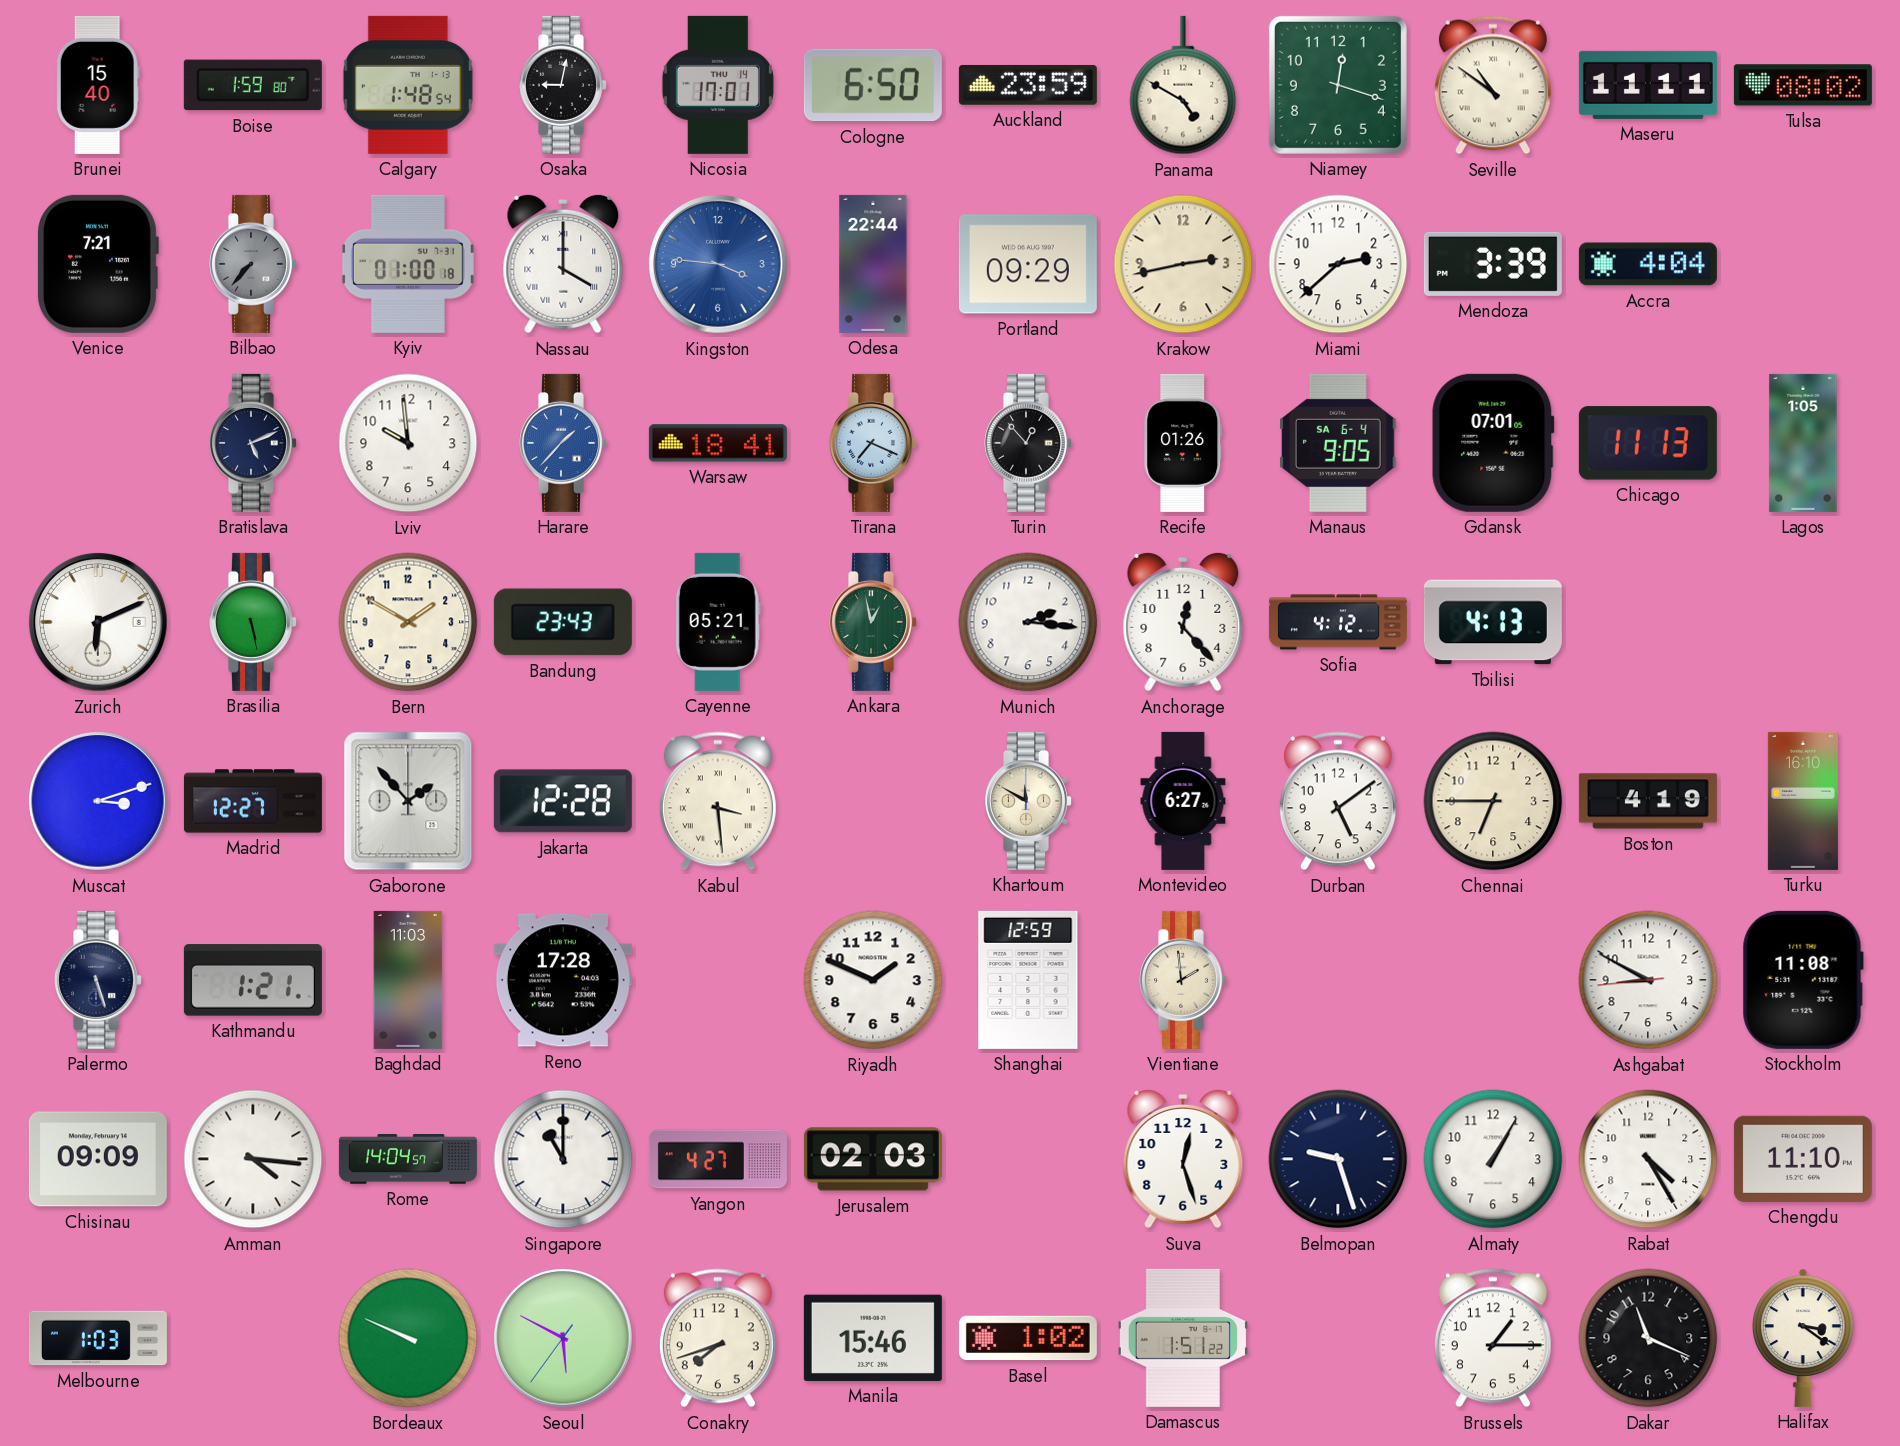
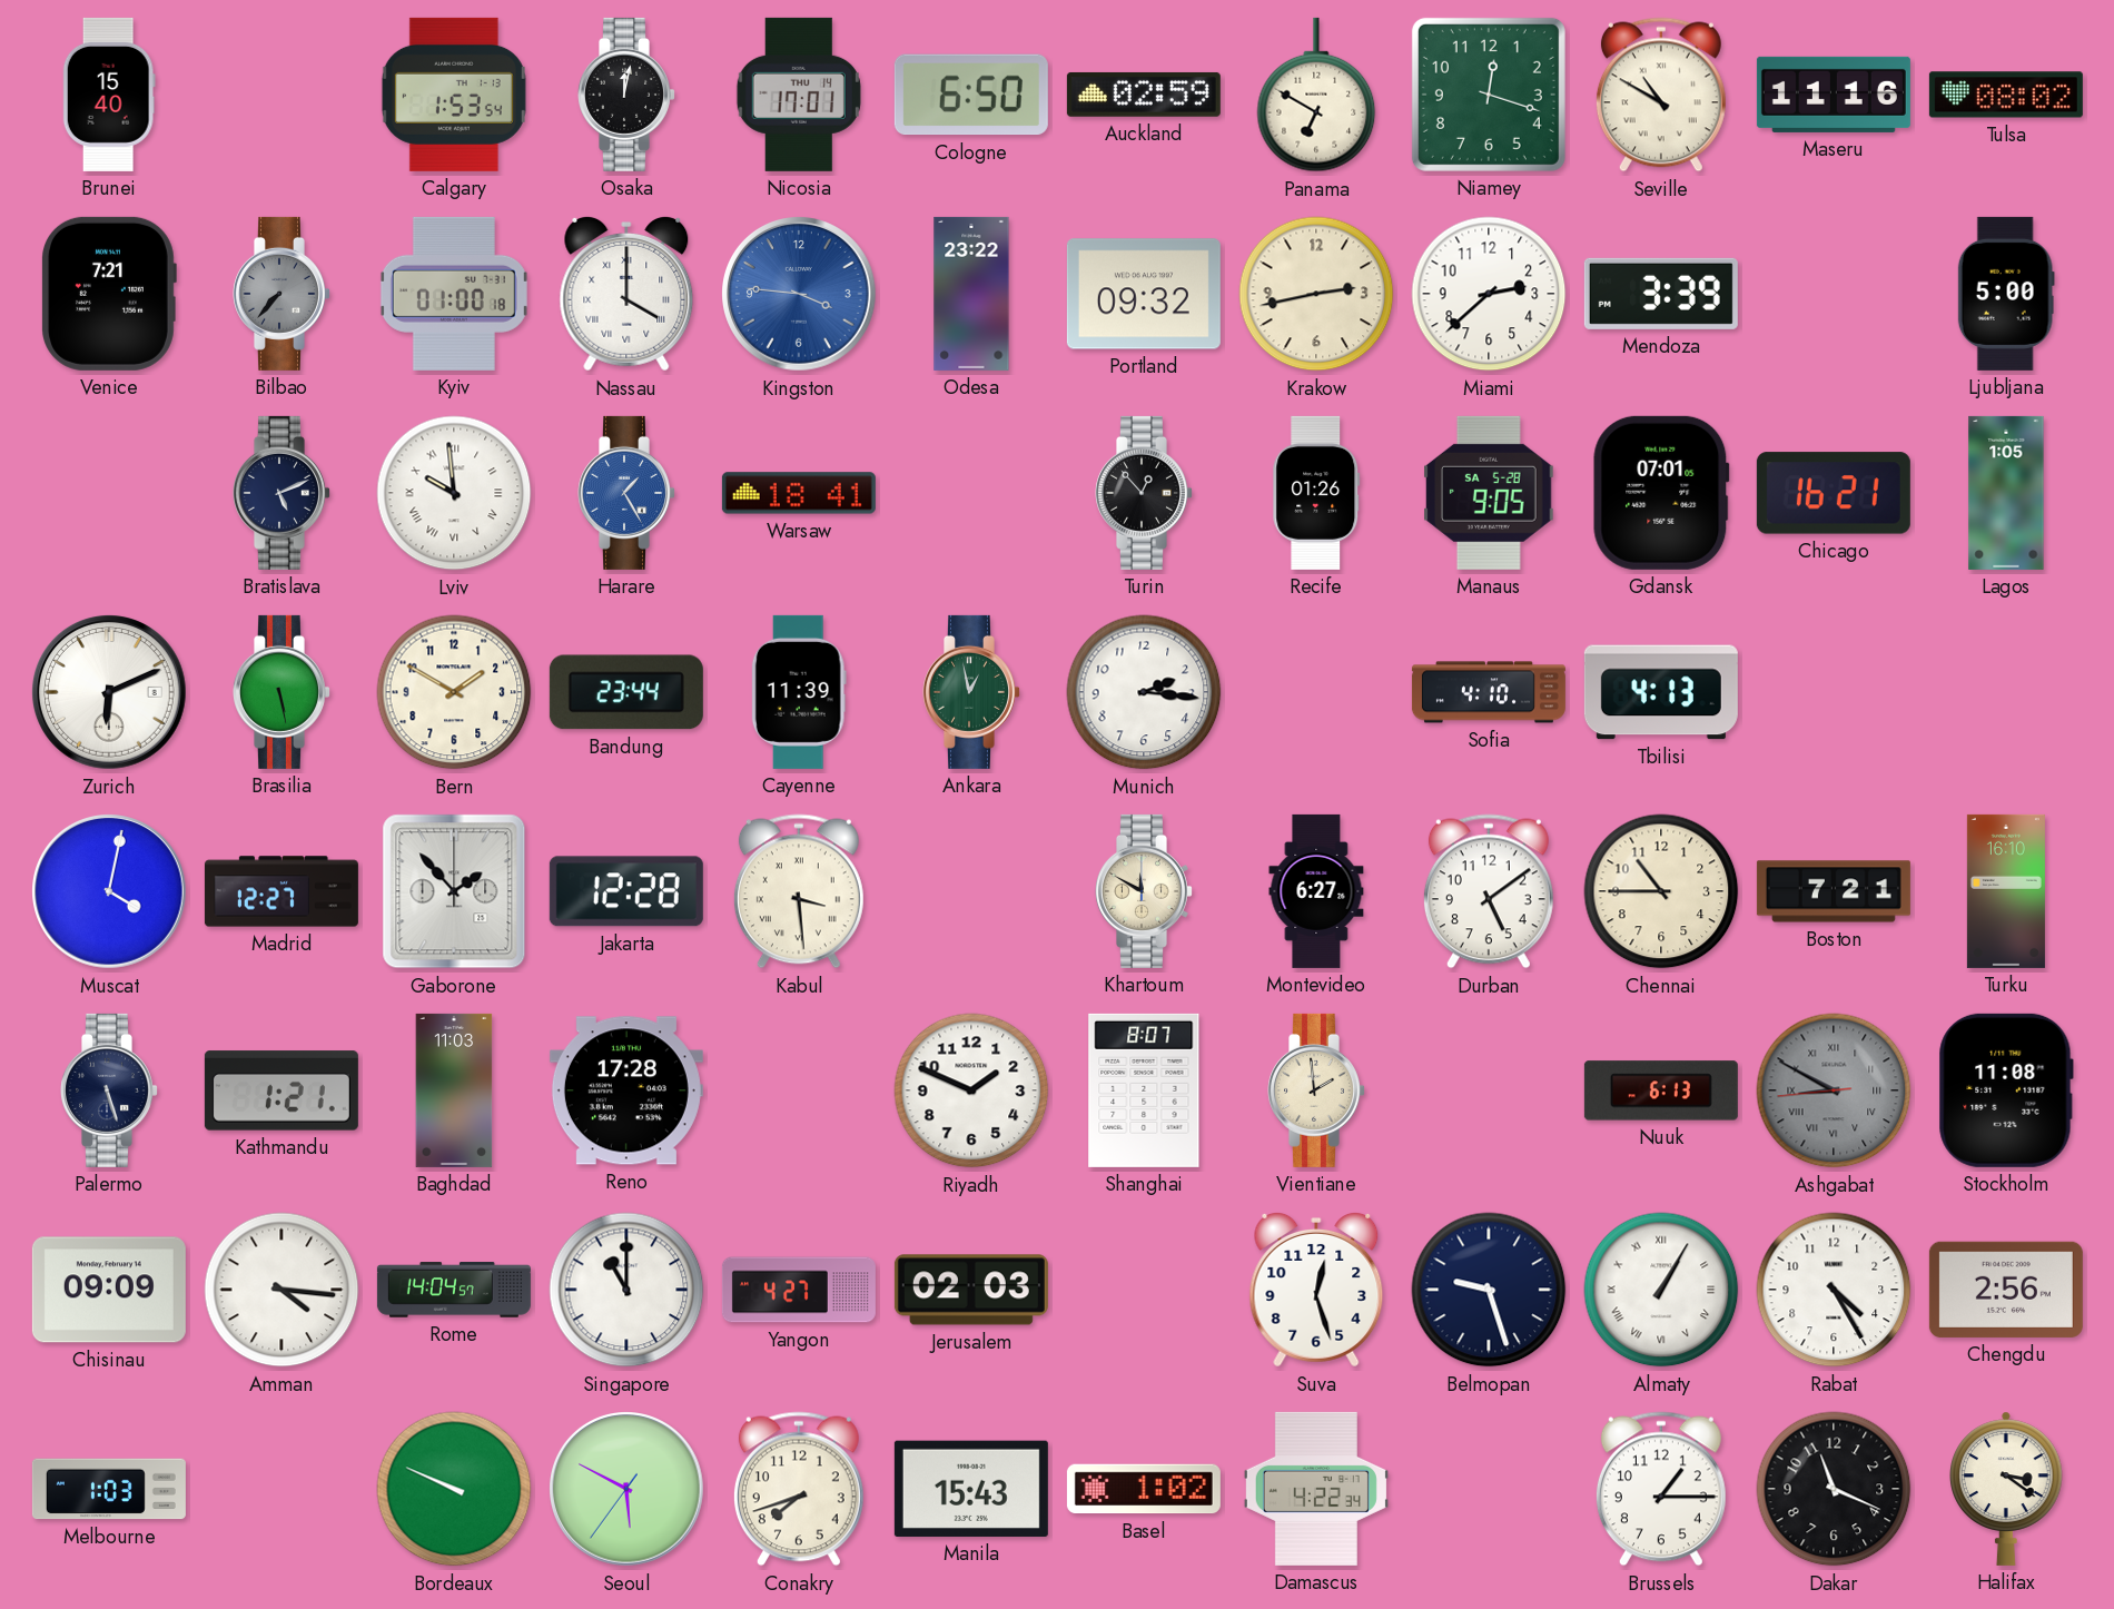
Boise: 1:59 -> none (253, 85)
Calgary: 1:48 -> 1:53 (454, 95)
Osaka: 9:02 -> 12:02 (628, 95)
Auckland: 23:59 -> 02:59 (1144, 95)
Panama: 4:50 -> 6:50 (1316, 95)
Seville: 10:51 -> 10:50 (1661, 95)
Maseru: 11:11 -> 11:16 (1834, 95)
Odesa: 22:44 -> 23:22 (971, 294)
Portland: 09:29 -> 09:32 (1144, 294)
Accra: 4:04 -> none (1648, 264)
Ljubljana: none -> 5:00 (2006, 294)
Lviv numerals: Arabic -> Roman (454, 493)
Harare: 1:37 -> 1:25 (628, 493)
Tirana: 7:19 -> none (874, 443)
Manaus date: SA 6-4 -> SA 5-28 (1489, 493)
Chicago: 11:13 -> 16:21 (1834, 493)
Bandung: 23:43 -> 23:44 (626, 692)
Cayenne: 05:21 -> 11:39 (799, 692)
Anchorage: 12:23 -> none (1183, 622)
Sofia: 4:12 -> 4:10 (1489, 692)
Muscat: 3:12 -> 4:02 (109, 891)
Chennai: 6:45 -> 10:45 (1661, 891)
Boston: 4:19 -> 7:21 (1834, 891)
Shanghai: 12:59 -> 8:07 (1144, 1090)
Nuuk: none -> 6:13 (1661, 1090)
Ashgabat dial: white -> grey (1834, 1090)
Ashgabat numerals: Arabic -> Roman (1834, 1090)
Almaty numerals: Arabic -> Roman (1661, 1290)
Chengdu: 11:10 -> 2:56 (2006, 1290)
Manila: 15:46 -> 15:43 (971, 1489)
Damascus: 1:51 -> 4:22 (1316, 1489)
